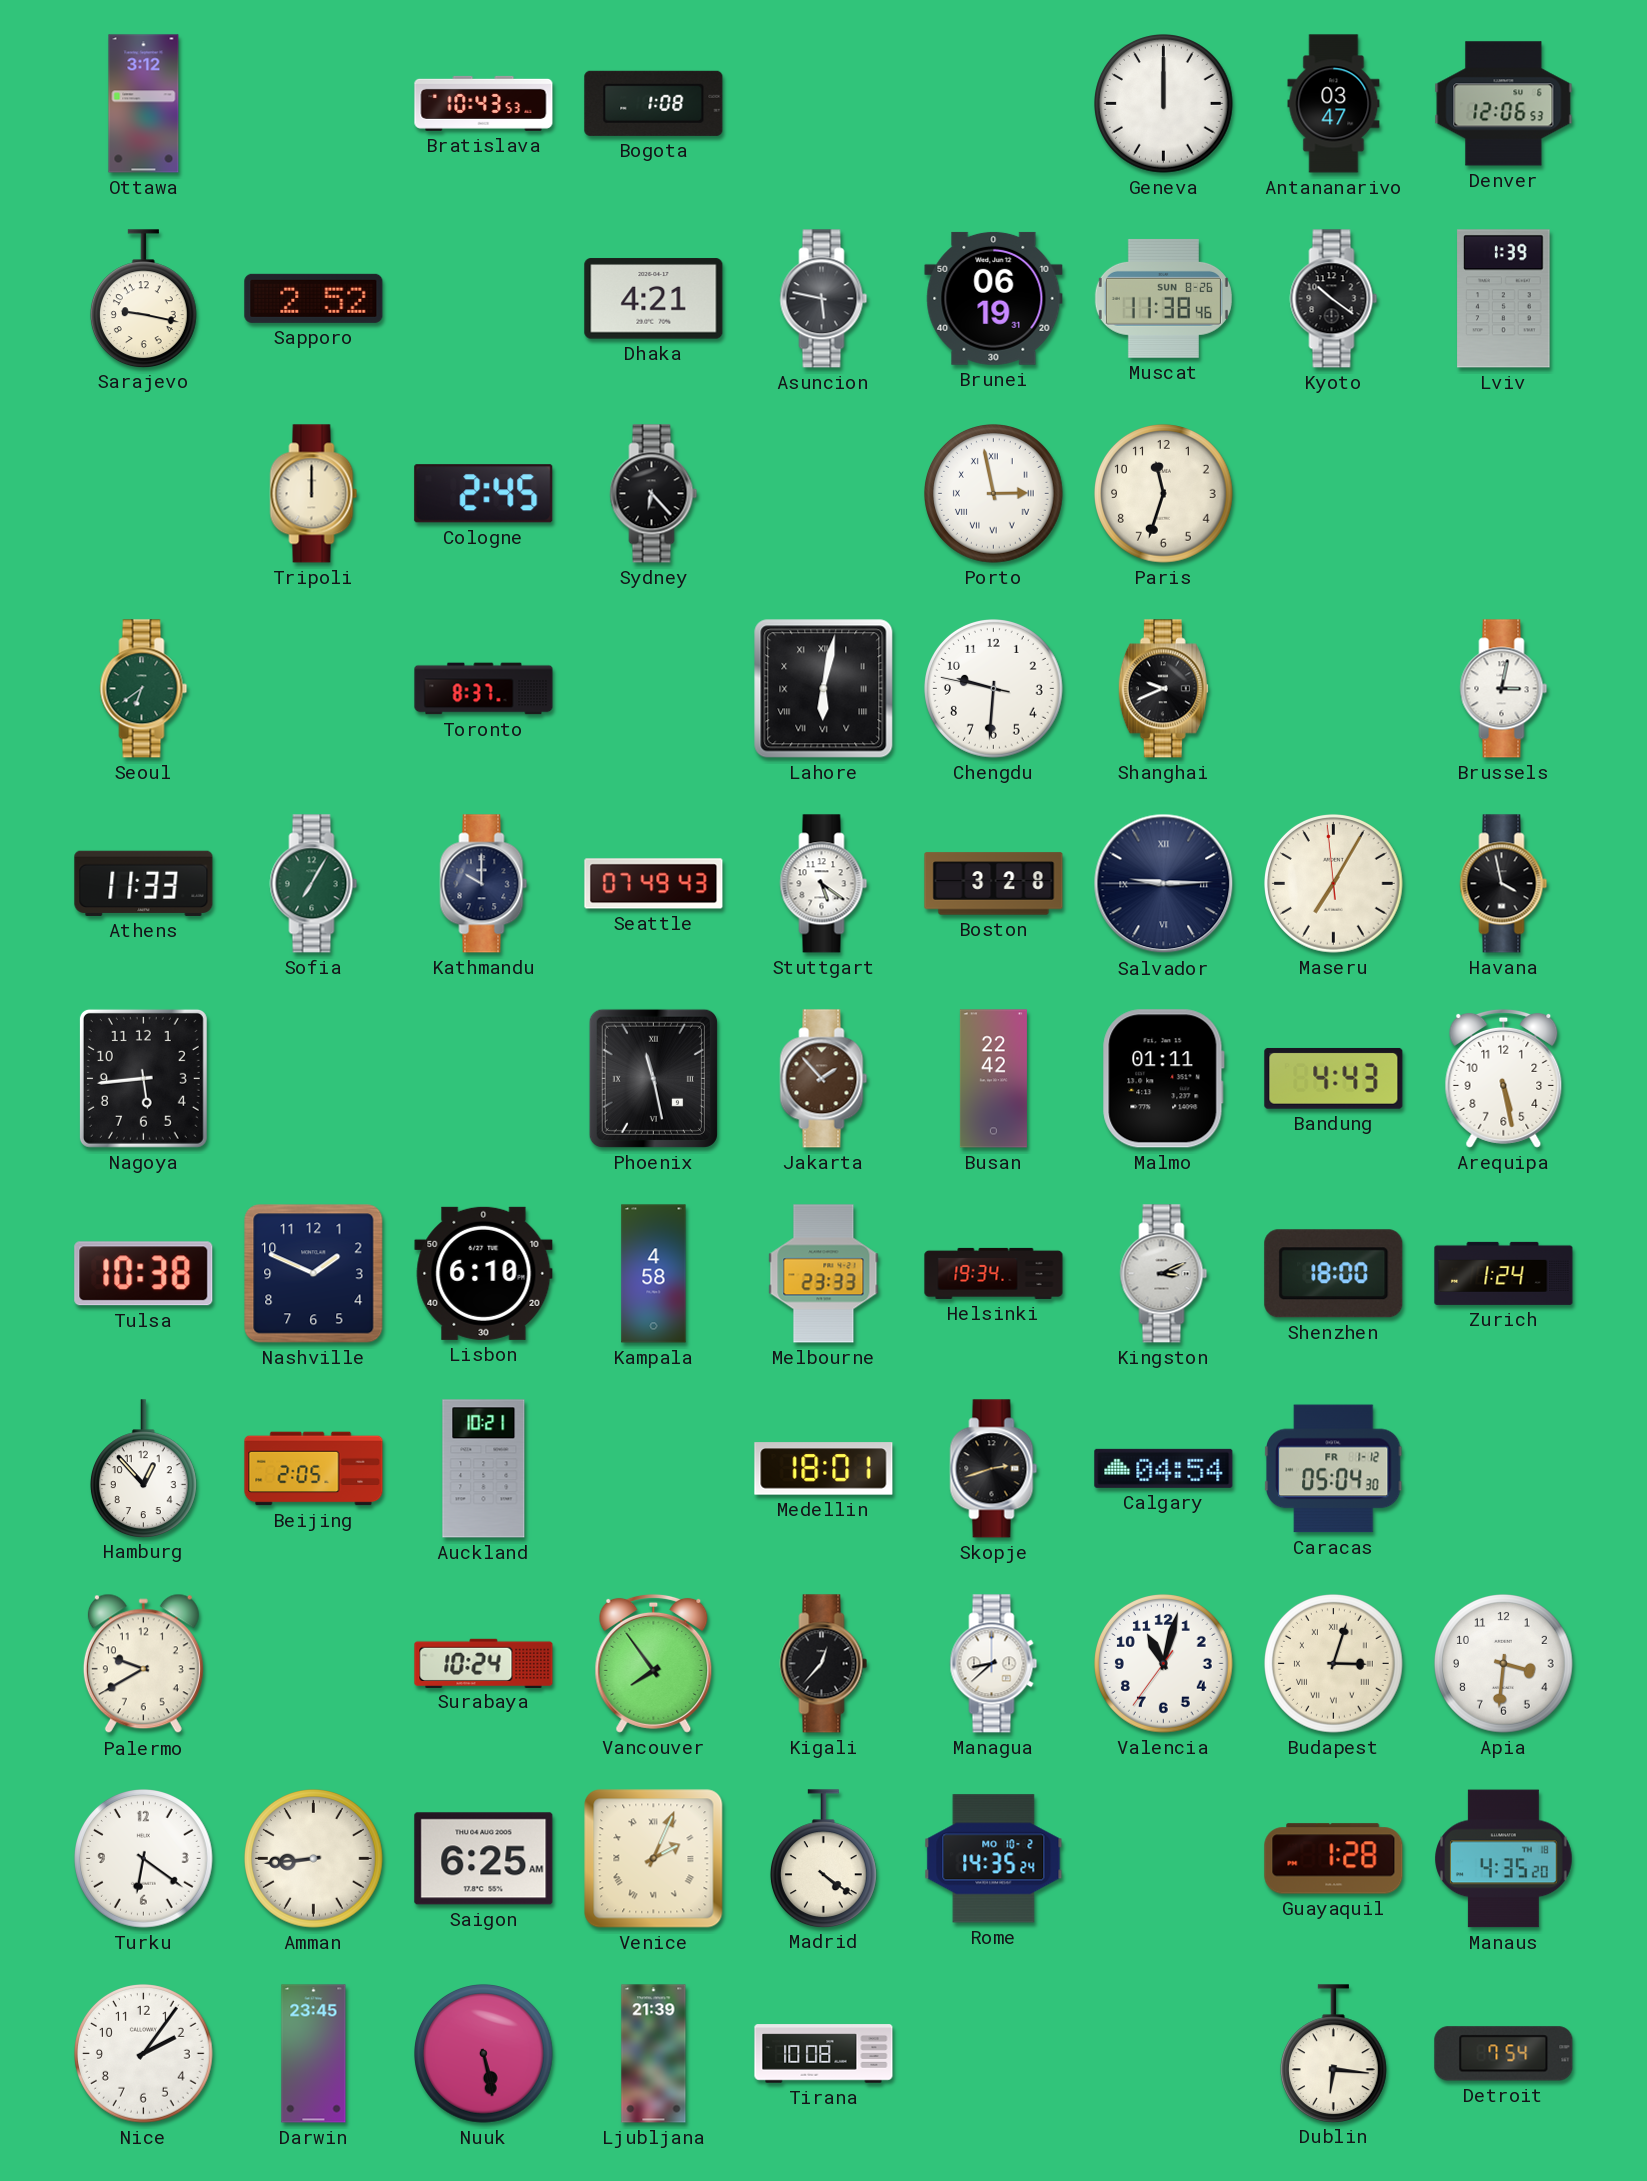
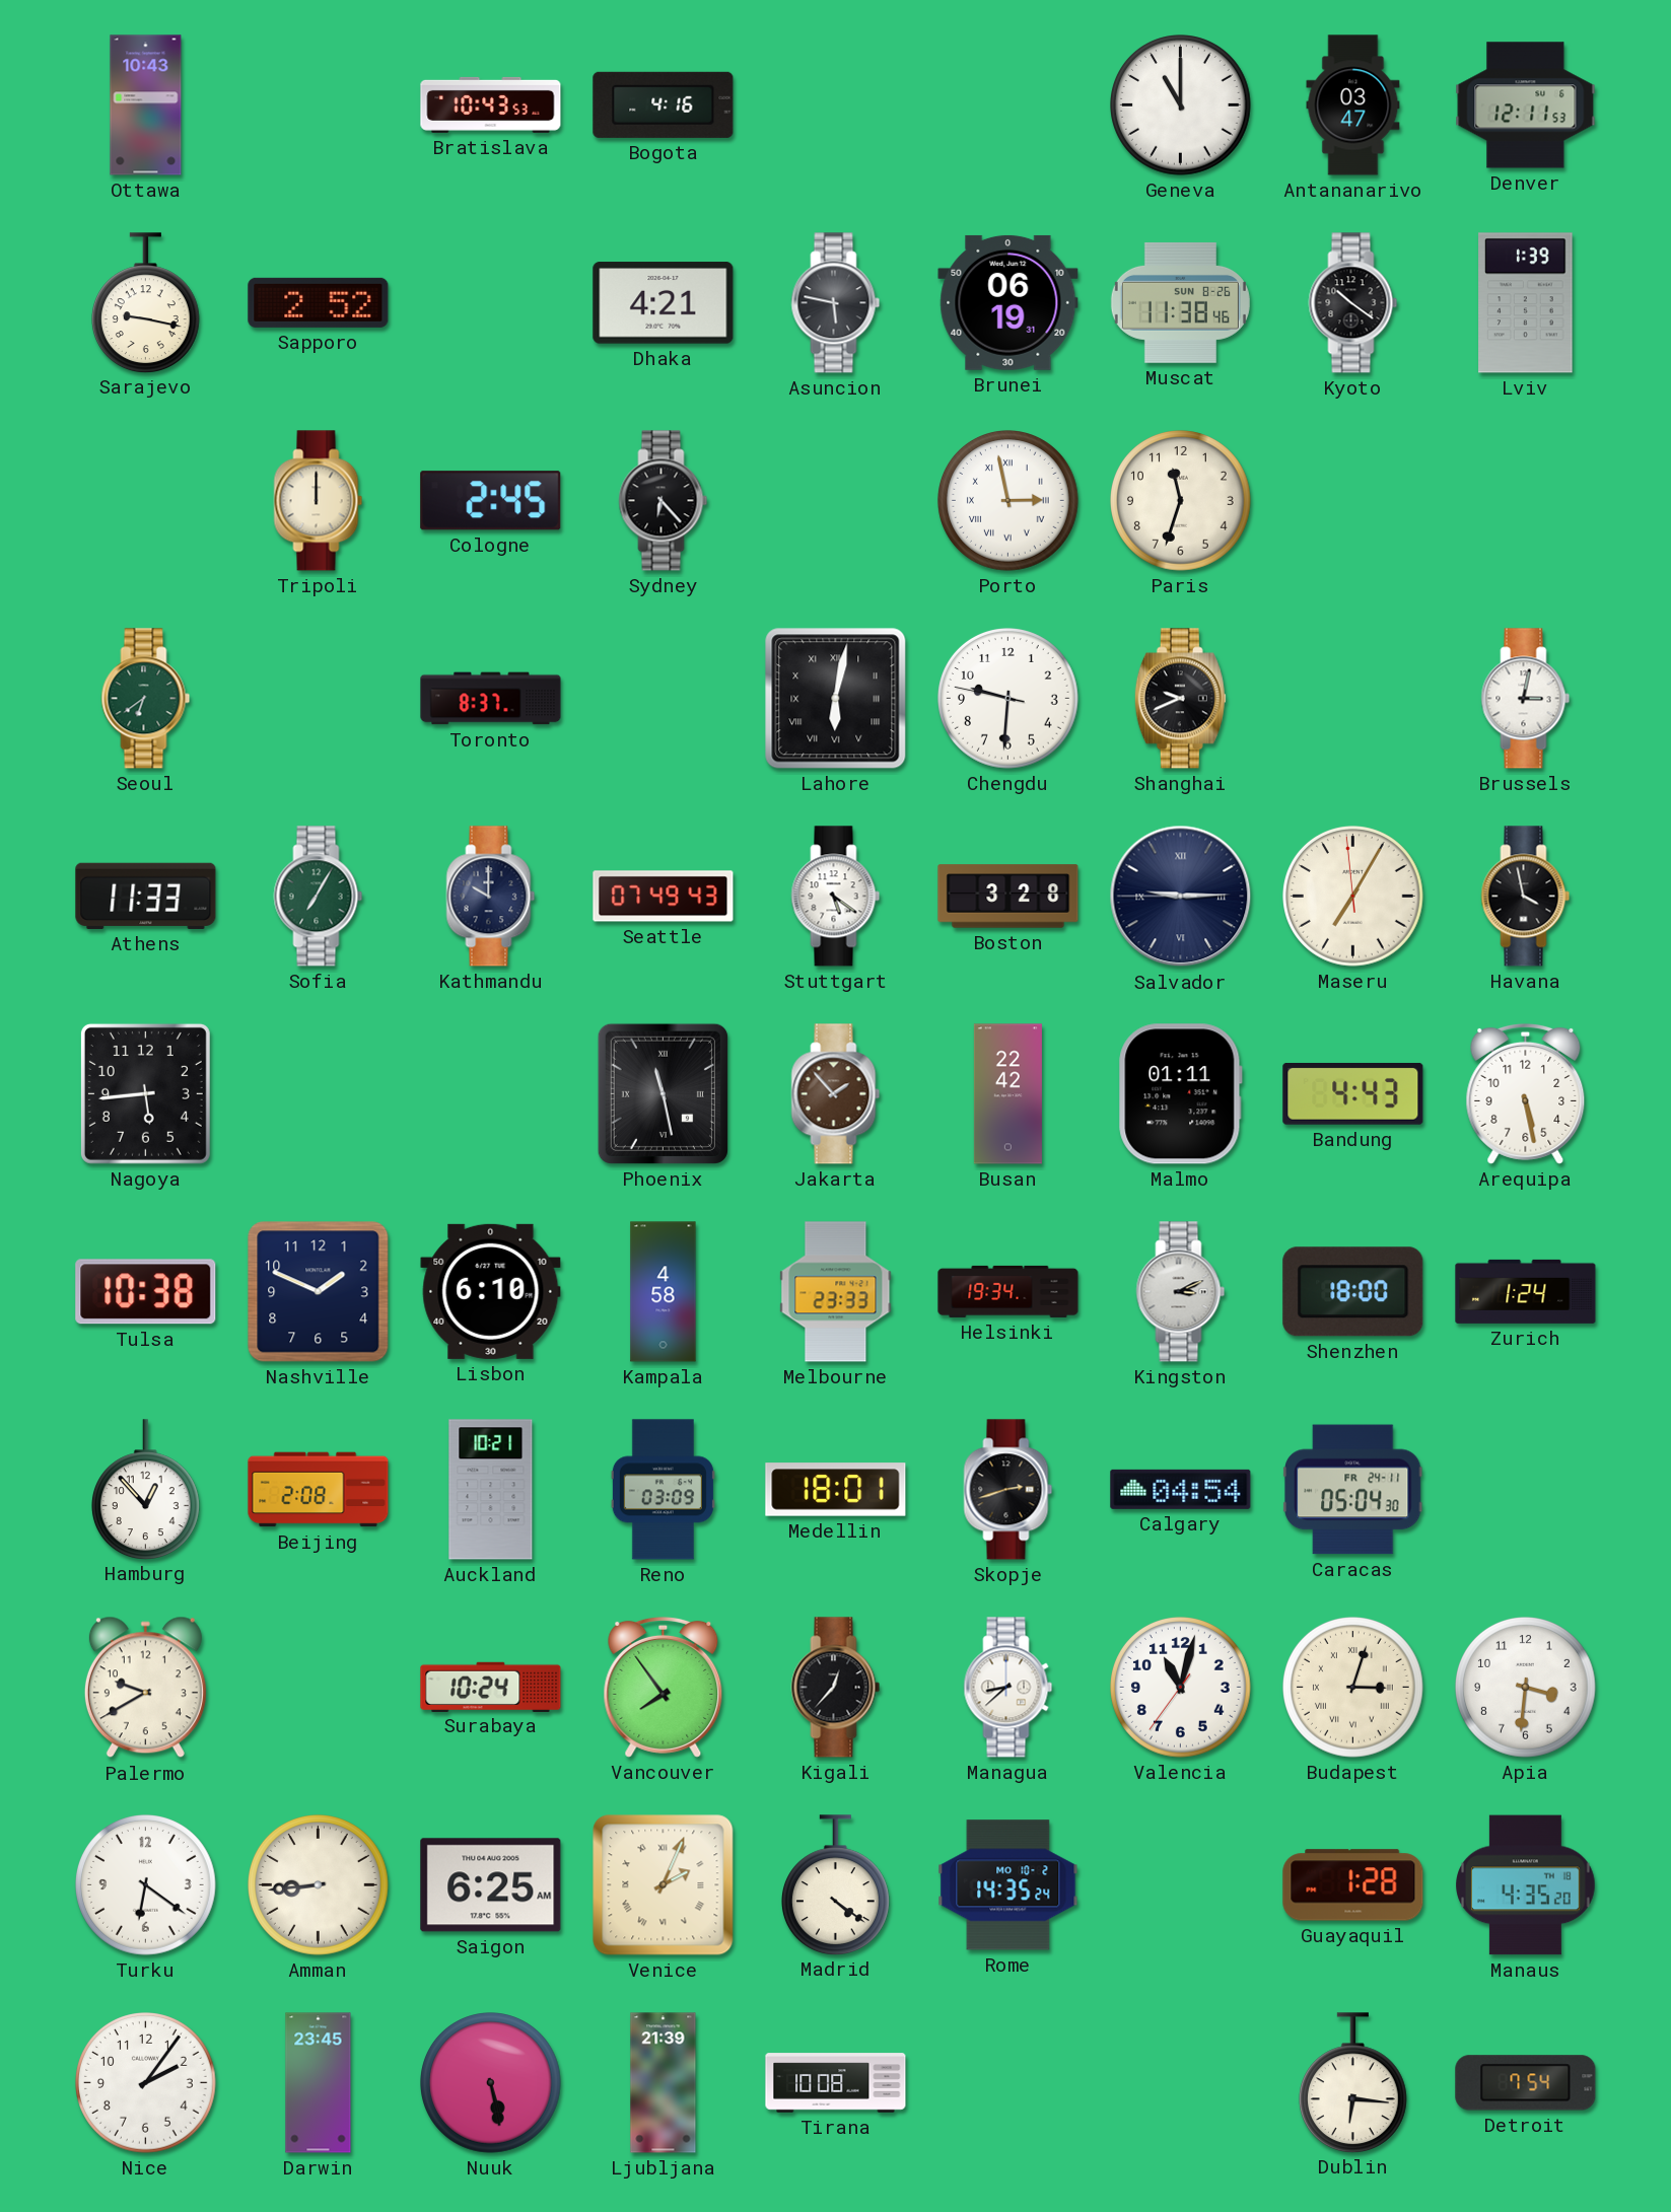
Ottawa: 3:12 -> 10:43 (146, 105)
Bogota: 1:08 -> 4:16 (664, 104)
Geneva: 12:00 -> 11:00 (1181, 105)
Denver: 12:06 -> 12:11 (1526, 105)
Beijing: 2:05 -> 2:08 (319, 1490)
Reno: none -> 03:09 (663, 1490)
Caracas date: FR 1-12 -> FR 24-11 (1353, 1490)
